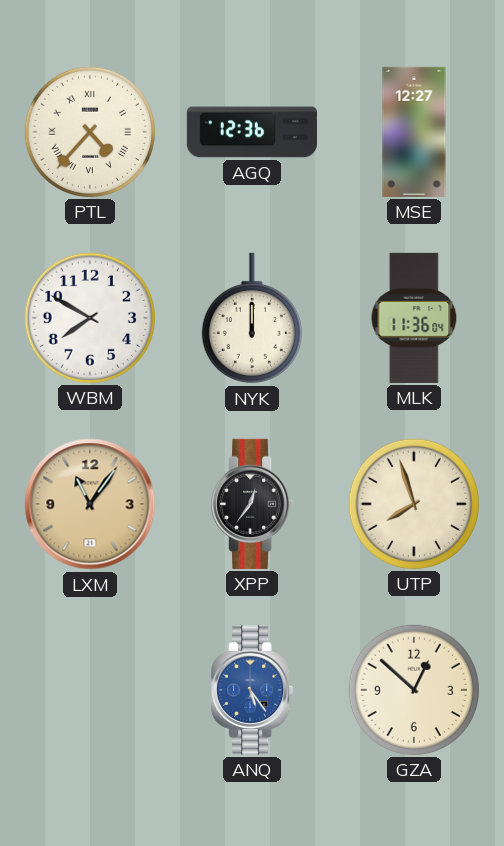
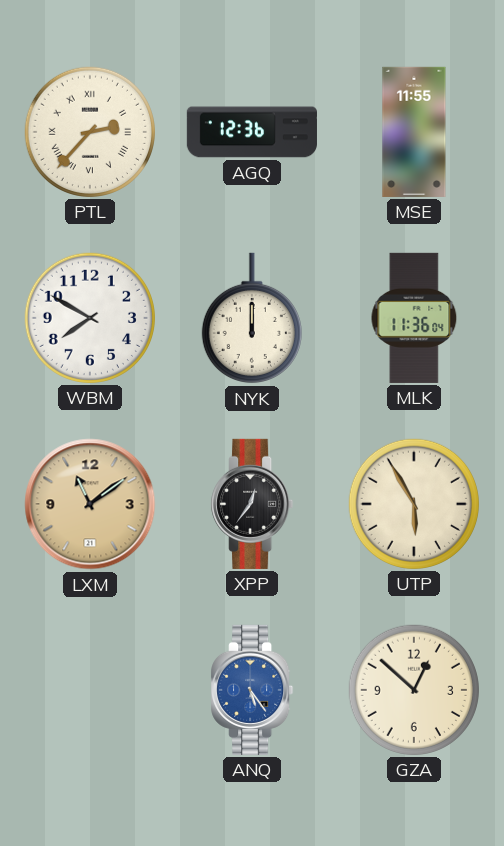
PTL: 4:37 -> 2:37 (90, 132)
MSE: 12:27 -> 11:55 (414, 132)
LXM: 11:06 -> 11:09 (90, 504)
UTP: 7:57 -> 5:55 (414, 504)
